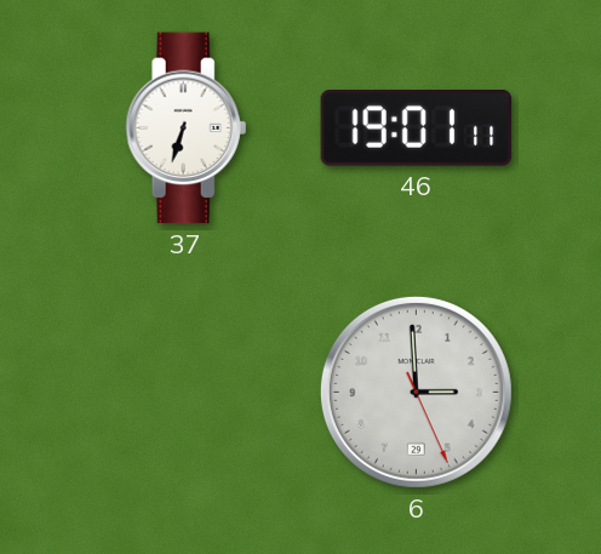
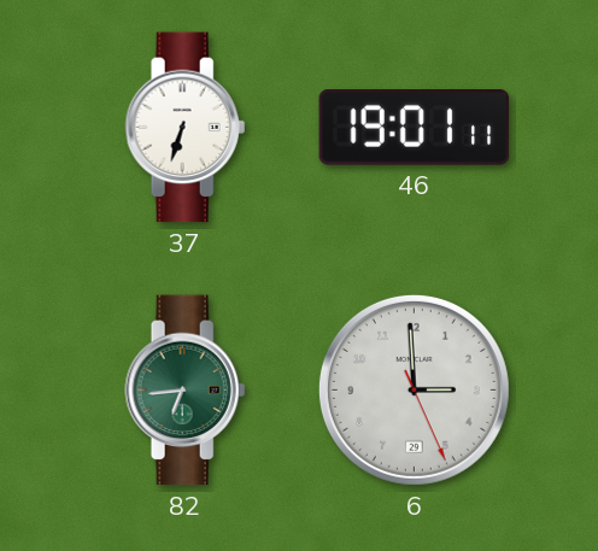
82: none -> 6:44 (186, 391)
